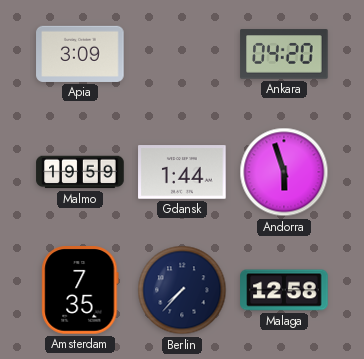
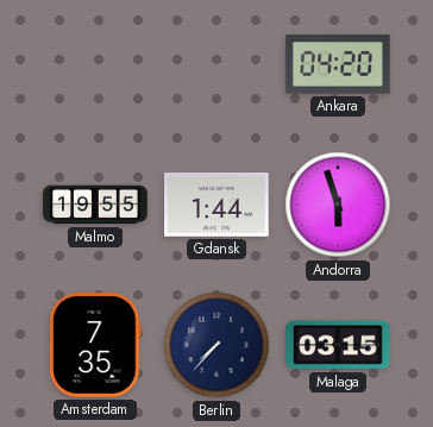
Apia: 3:09 -> none (80, 54)
Malmo: 19:59 -> 19:55 (95, 205)
Malaga: 12:58 -> 03:15 (338, 345)
